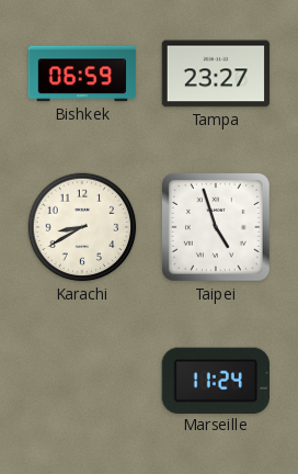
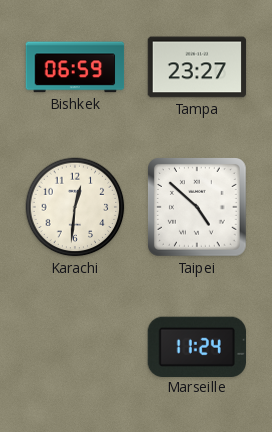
Karachi: 8:40 -> 12:31 (75, 207)
Taipei: 4:57 -> 4:52 (198, 208)
